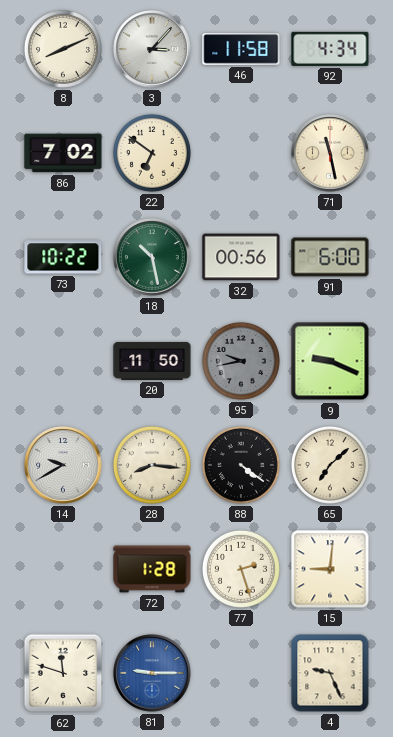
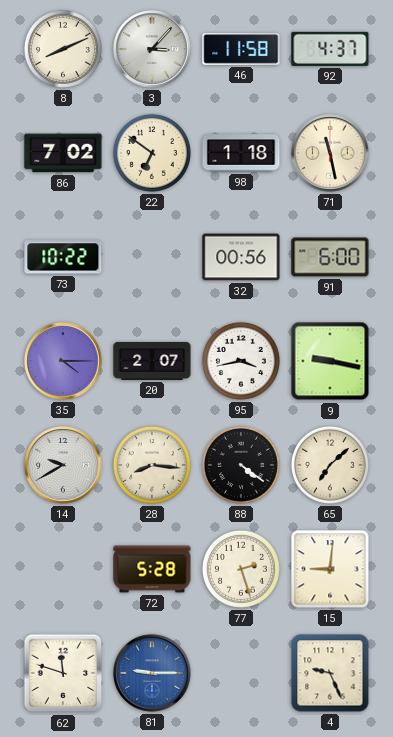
92: 4:34 -> 4:37 (330, 49)
98: none -> 1:18 (241, 153)
18: 10:28 -> none (152, 257)
35: none -> 4:15 (63, 361)
20: 11:50 -> 2:07 (152, 361)
95: 9:43 -> 3:43 (241, 361)
95 dial: grey -> white (241, 361)
9: 9:19 -> 9:17 (330, 361)
72: 1:28 -> 5:28 (152, 569)
